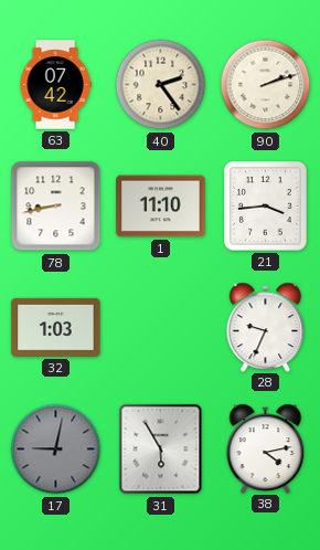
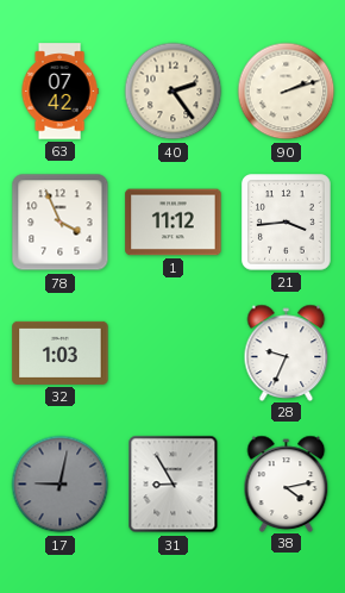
78: 8:43 -> 3:56 (61, 223)
1: 11:10 -> 11:12 (174, 223)
31: 5:55 -> 8:55 (174, 485)
